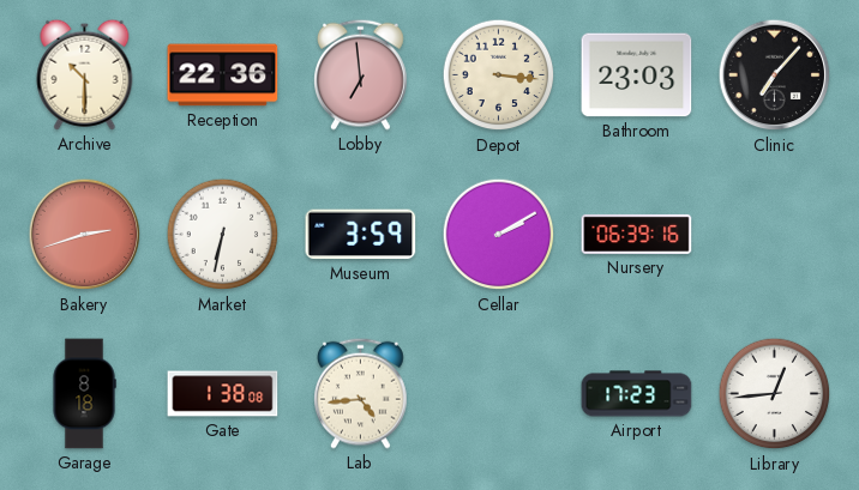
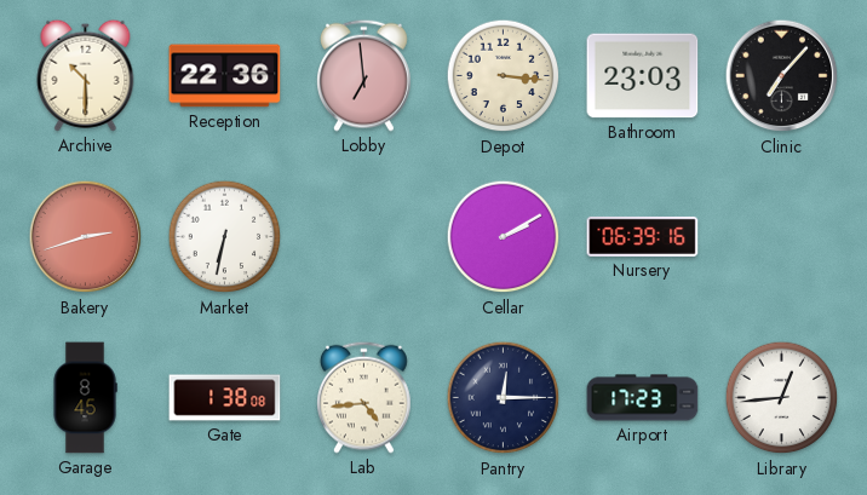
Museum: 3:59 -> none (361, 235)
Garage: 8:18 -> 8:45 (85, 398)
Pantry: none -> 12:15 (504, 398)
